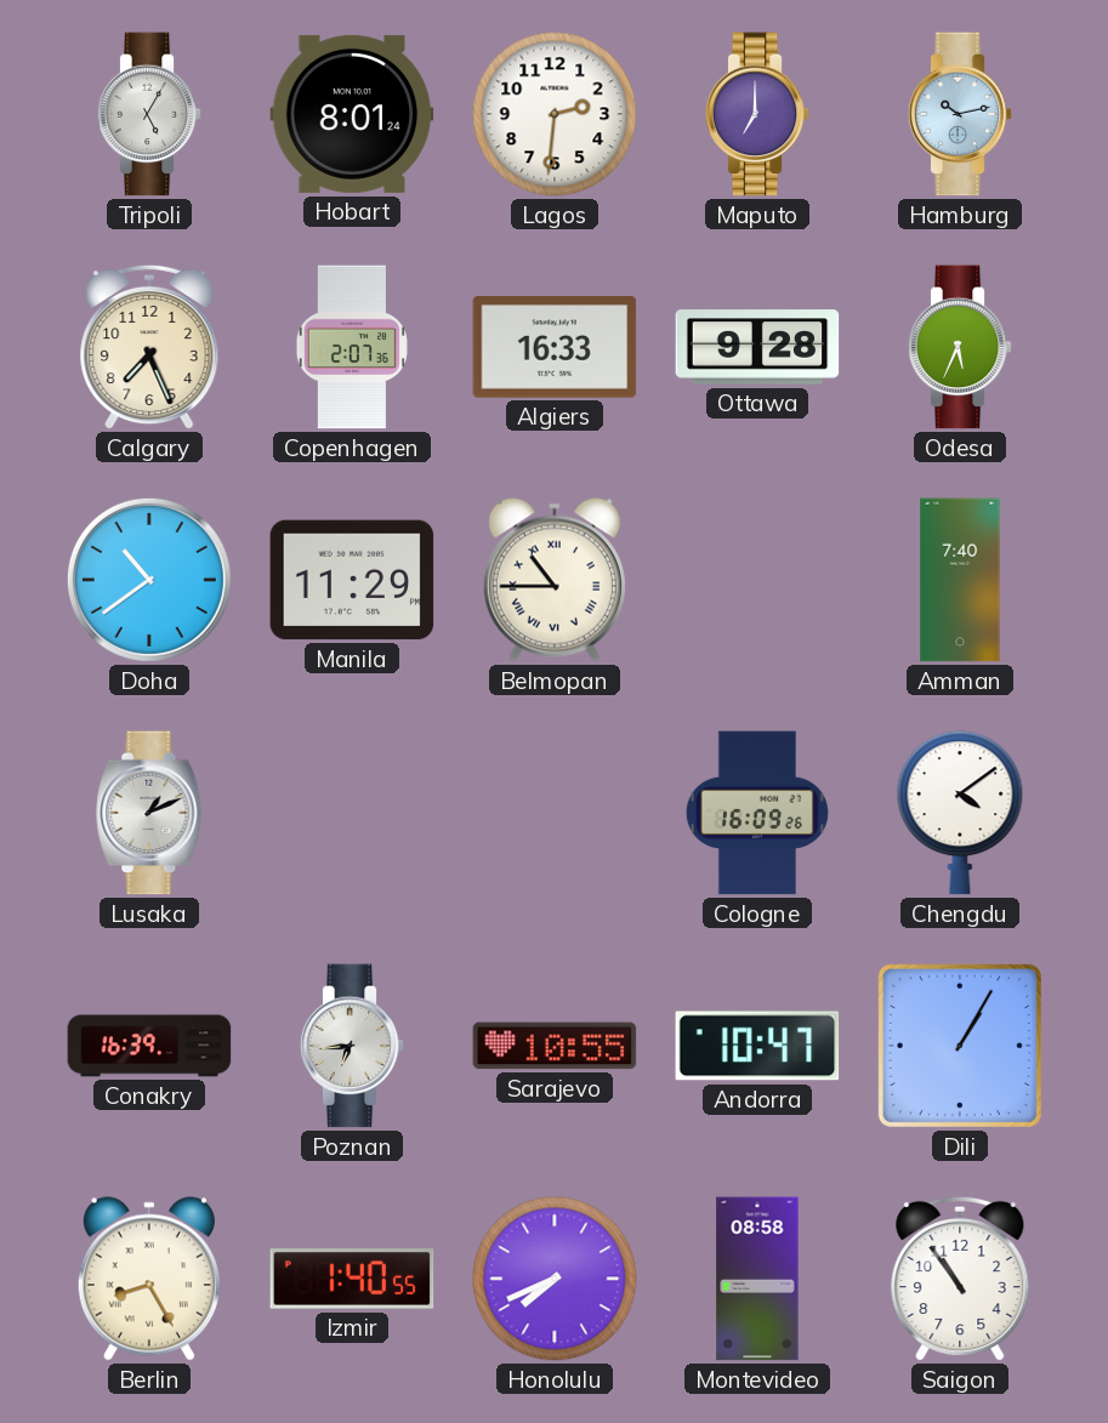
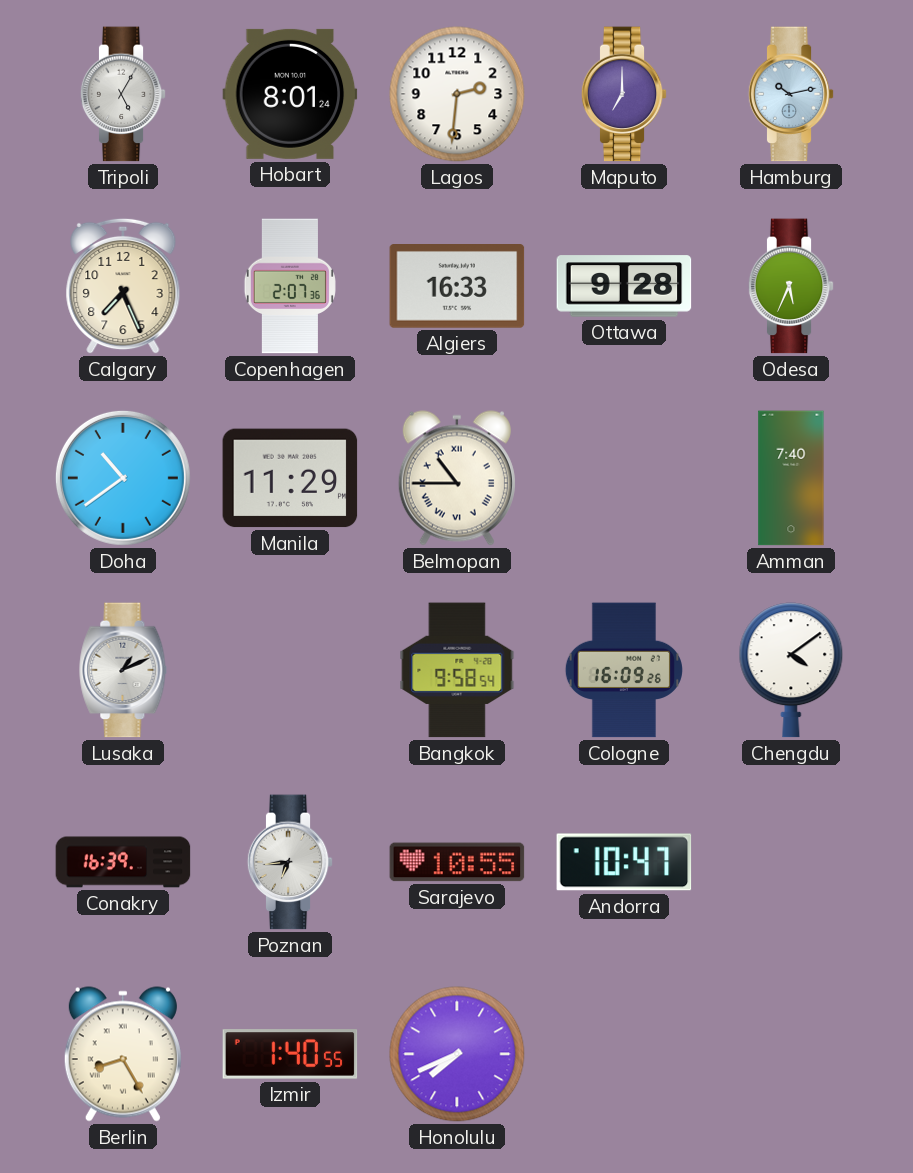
Bangkok: none -> 9:58 (457, 670)
Dili: 1:05 -> none (960, 1046)
Montevideo: 08:58 -> none (757, 1279)
Saigon: 10:54 -> none (960, 1279)
